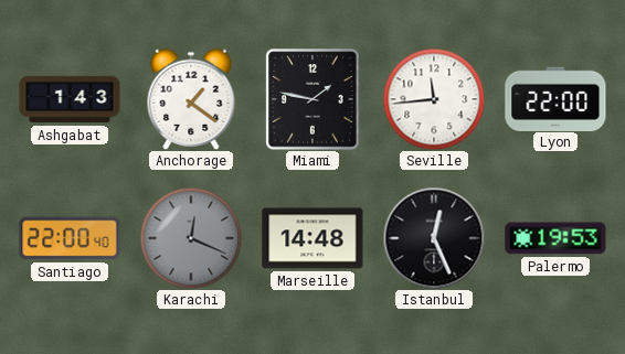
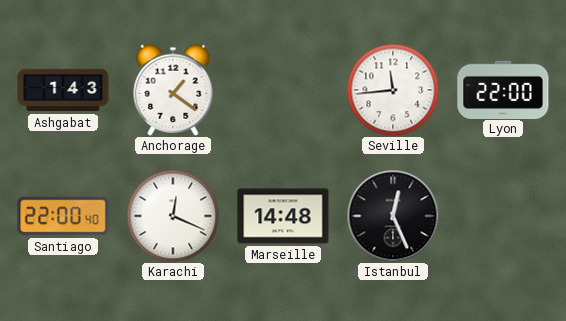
Miami: 1:47 -> none (312, 99)
Karachi dial: grey -> white (173, 216)
Palermo: 19:53 -> none (555, 238)
